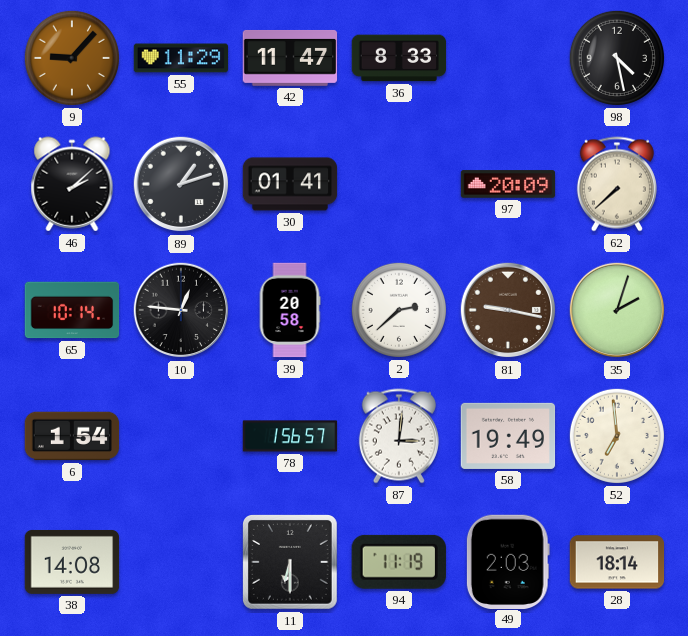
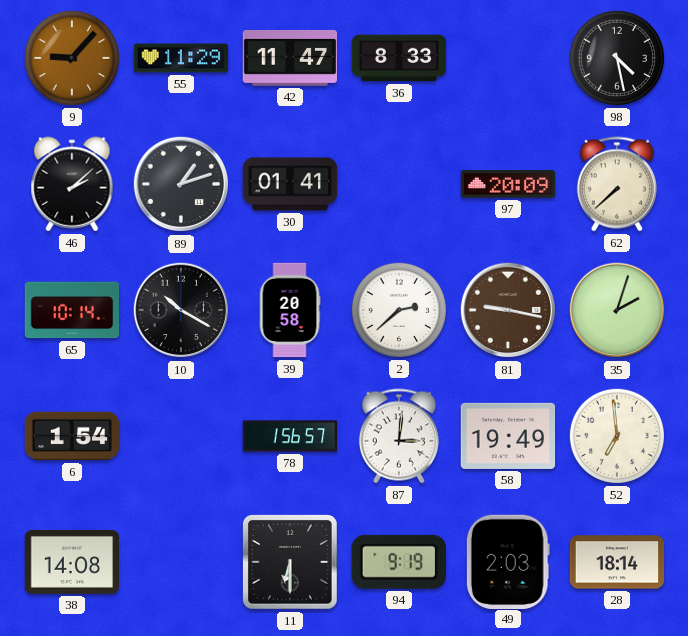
10: 12:46 -> 10:20 (181, 310)
94: 11:19 -> 9:19 (399, 562)
